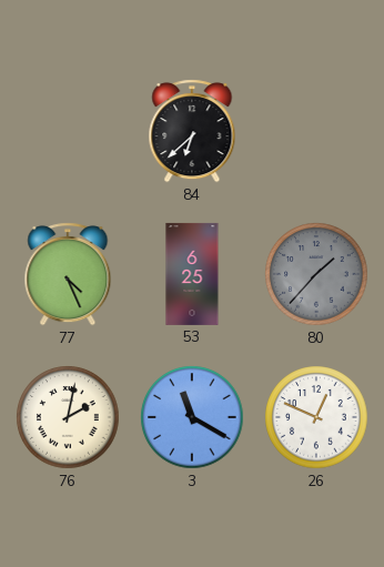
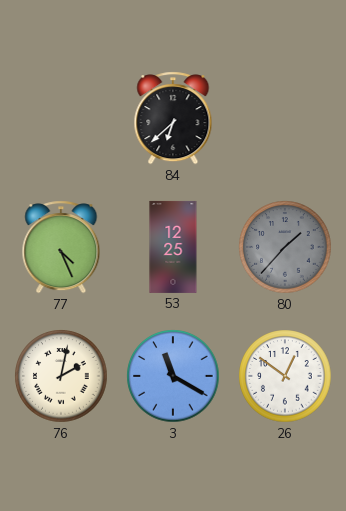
53: 6:25 -> 12:25 (173, 247)
26: 12:49 -> 12:51 (285, 376)
